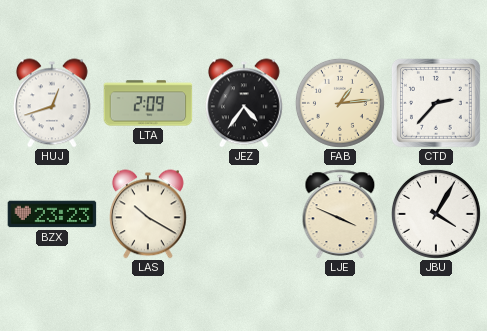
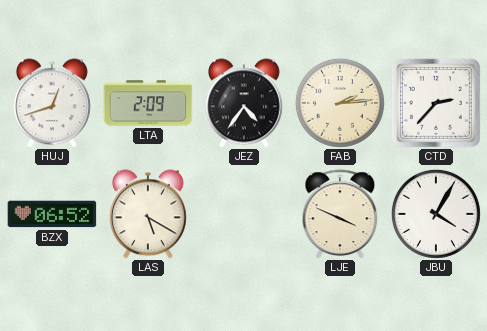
FAB: 1:14 -> 2:14 (340, 103)
BZX: 23:23 -> 06:52 (52, 214)
LAS: 10:20 -> 5:20 (148, 214)
